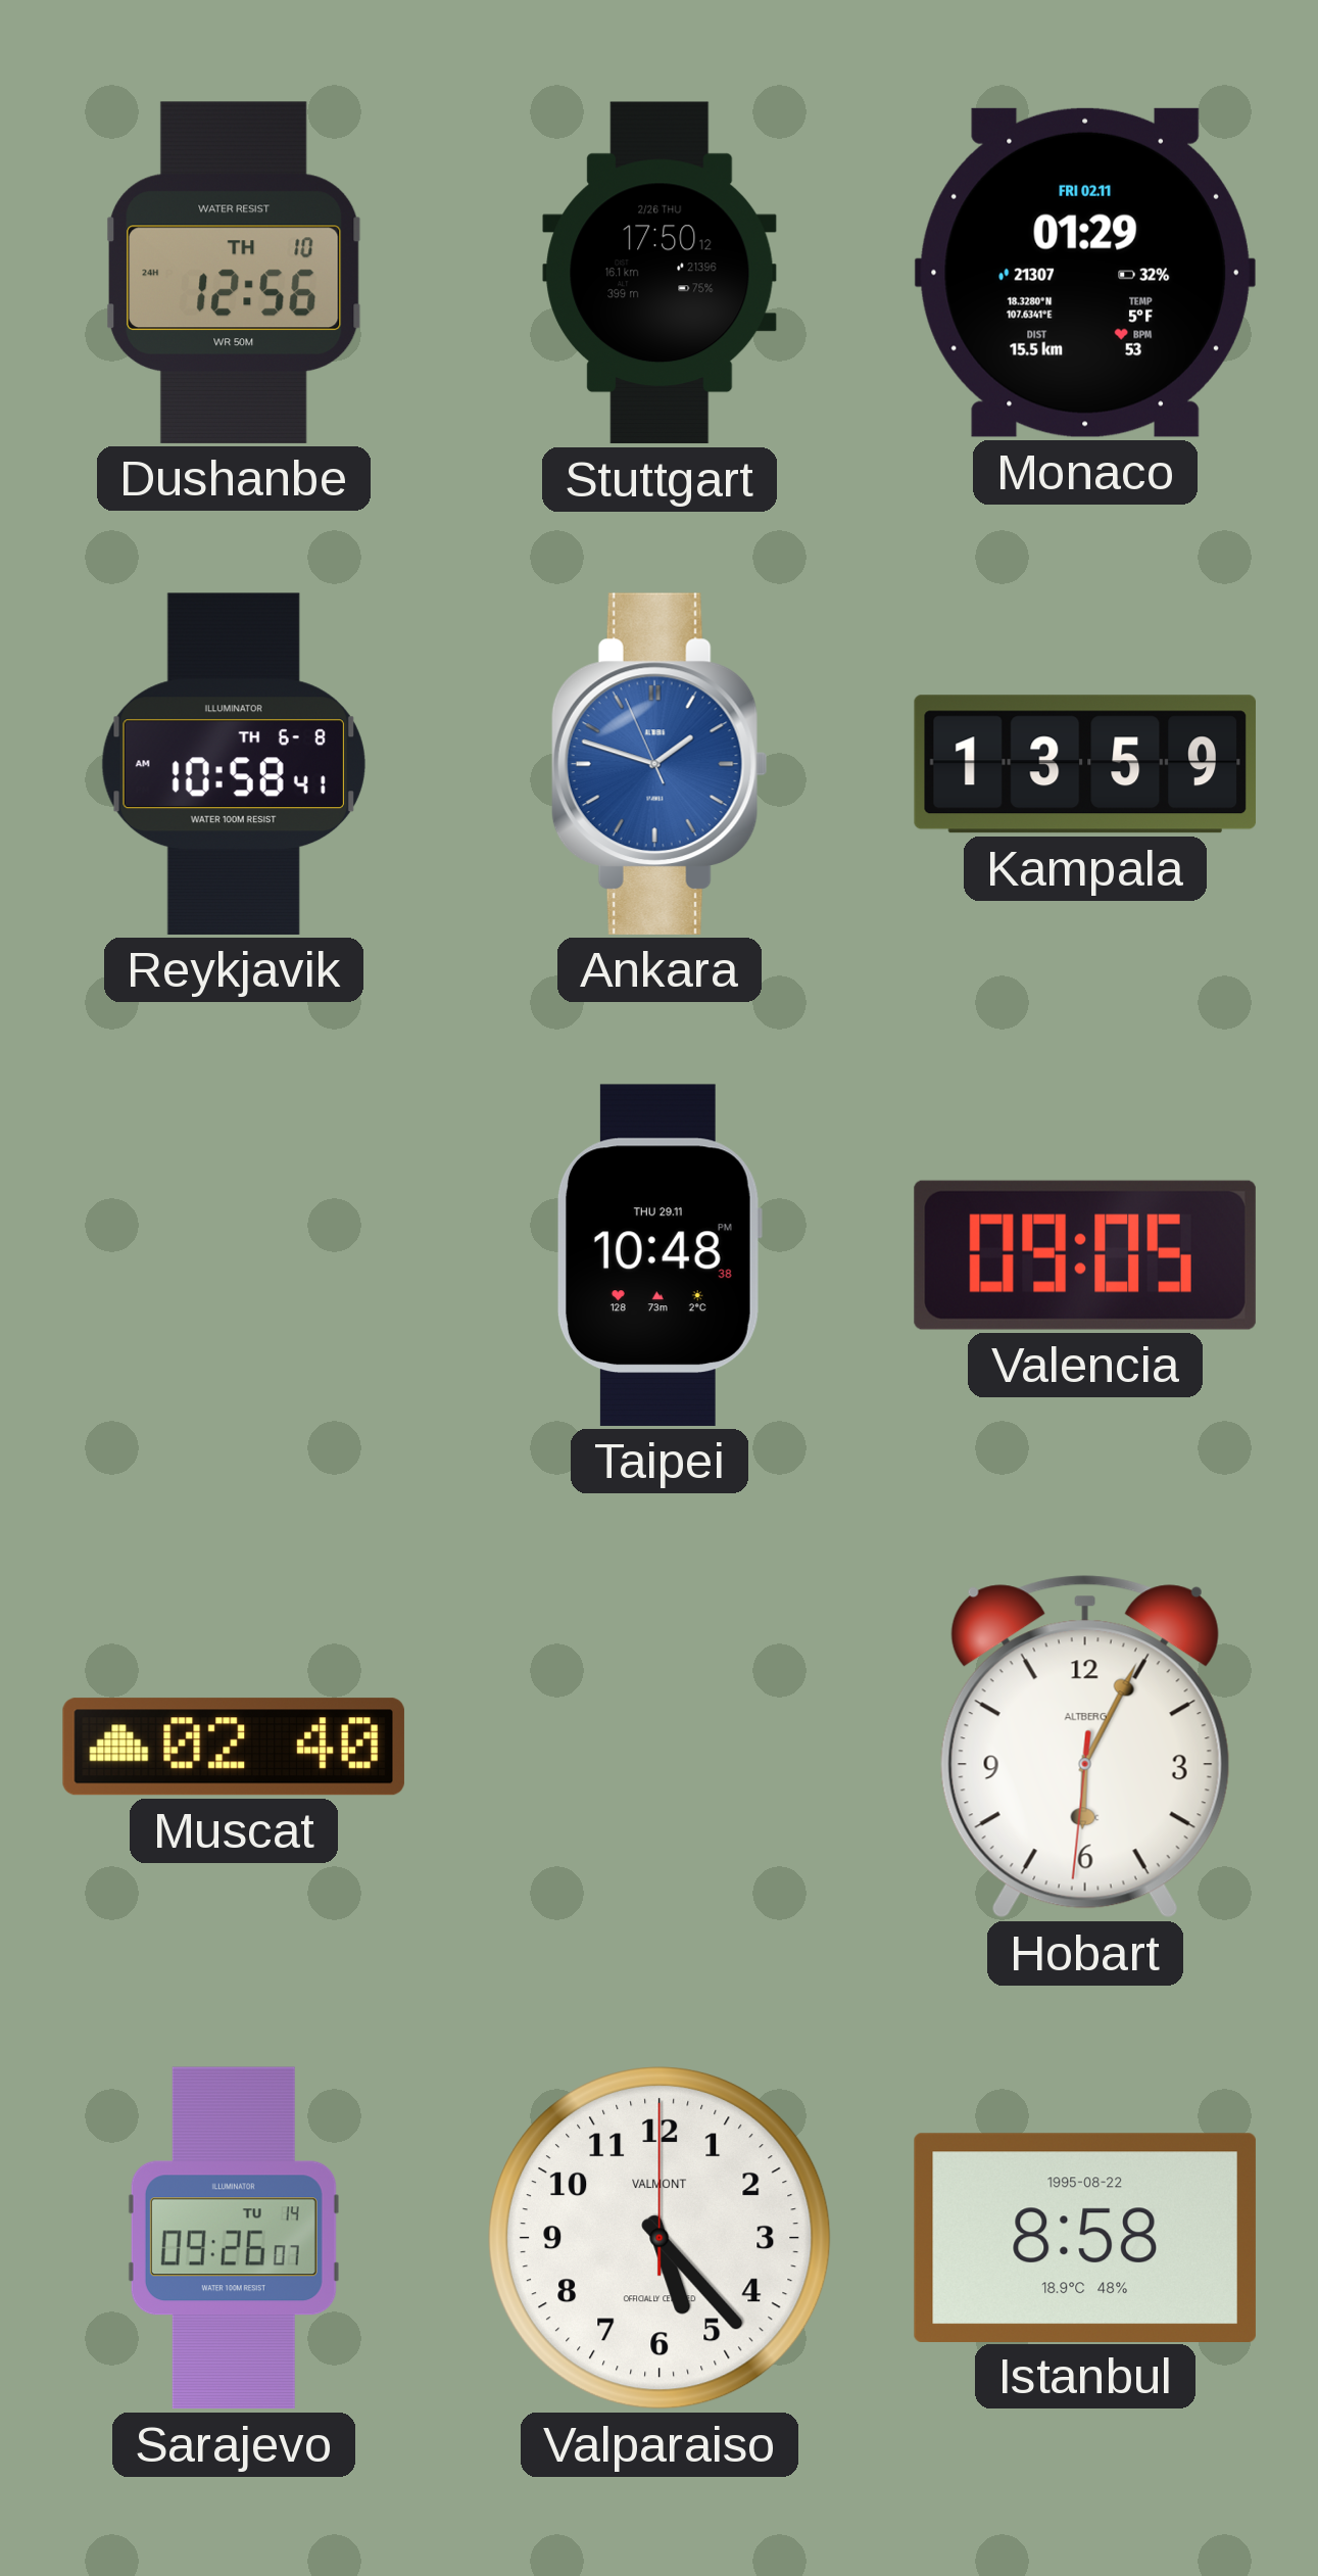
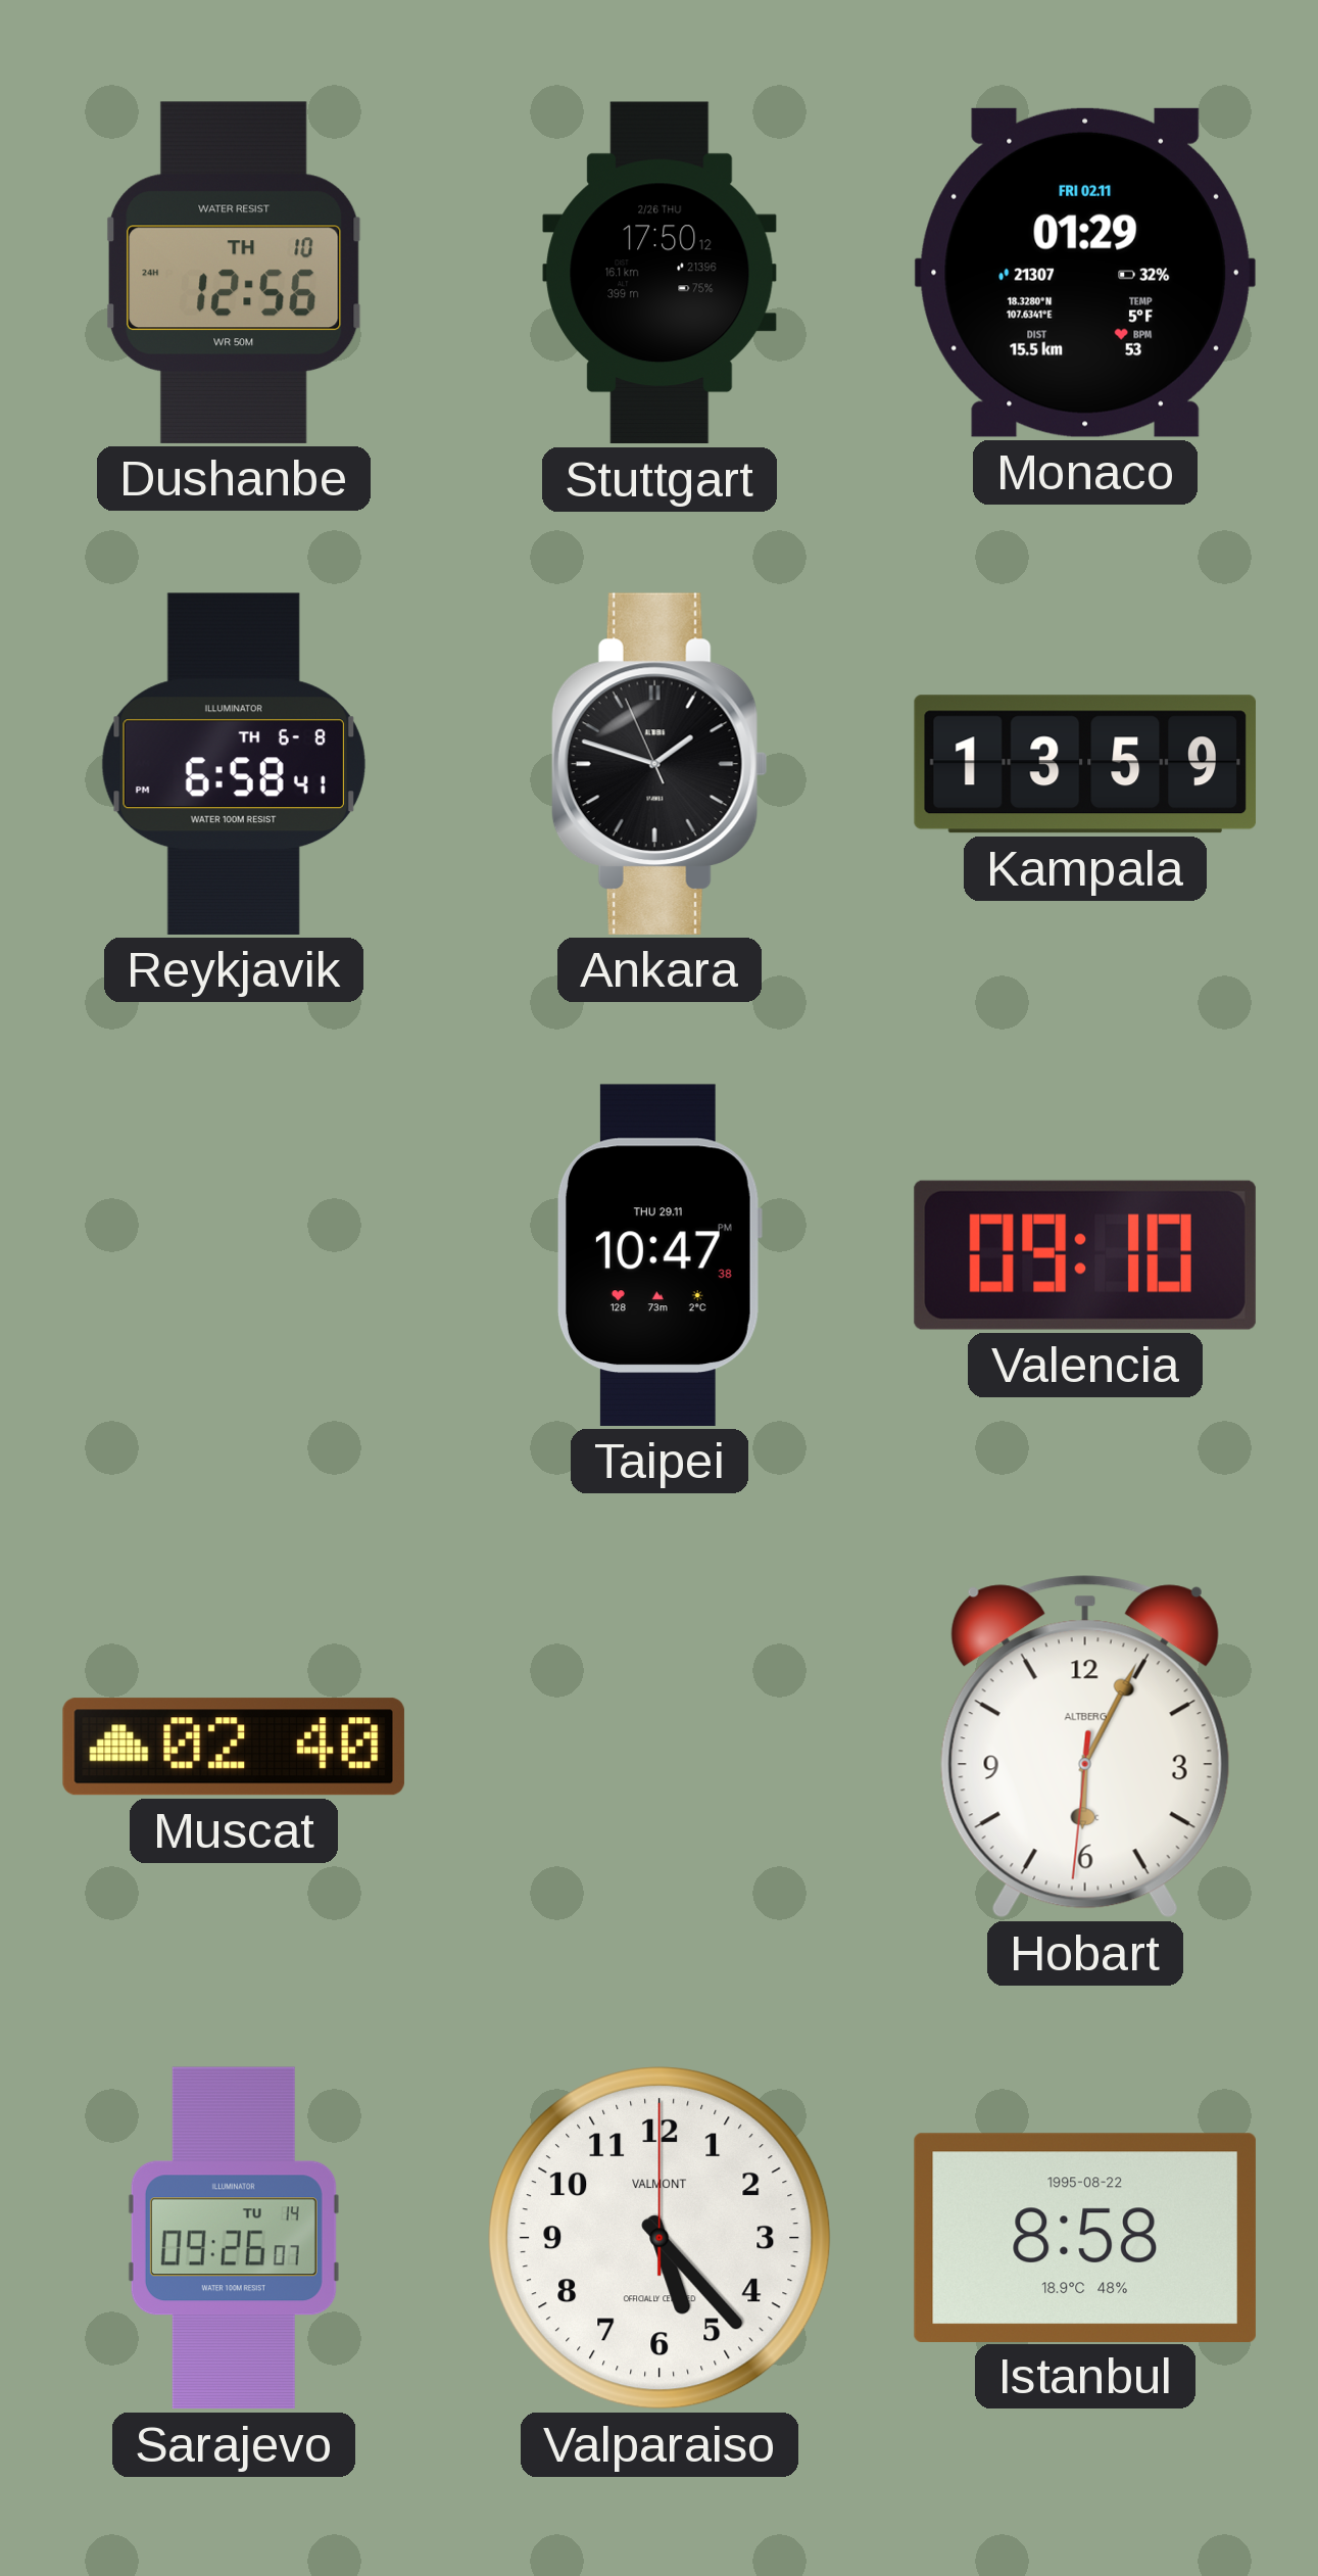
Reykjavik: 10:58 -> 6:58 (234, 764)
Ankara dial: blue -> black (660, 764)
Taipei: 10:48 -> 10:47 (658, 1255)
Valencia: 09:05 -> 09:10 (1085, 1255)
